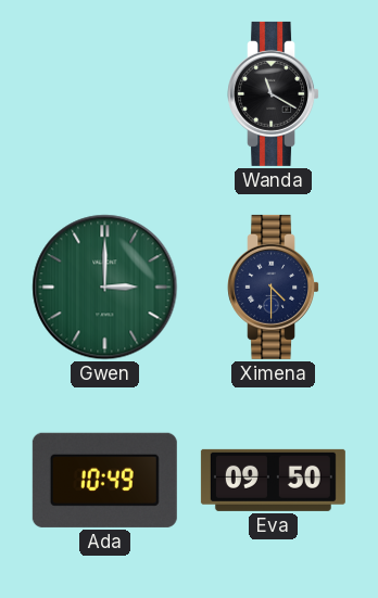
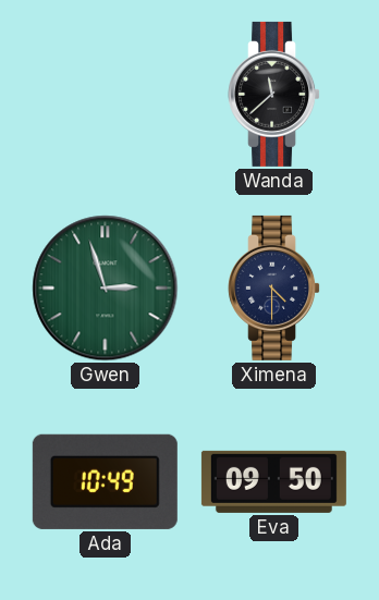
Wanda: 11:20 -> 11:38 (274, 94)
Gwen: 3:00 -> 2:57 (106, 289)
